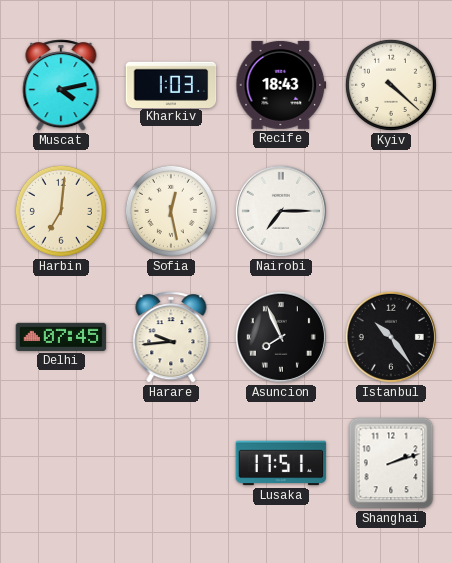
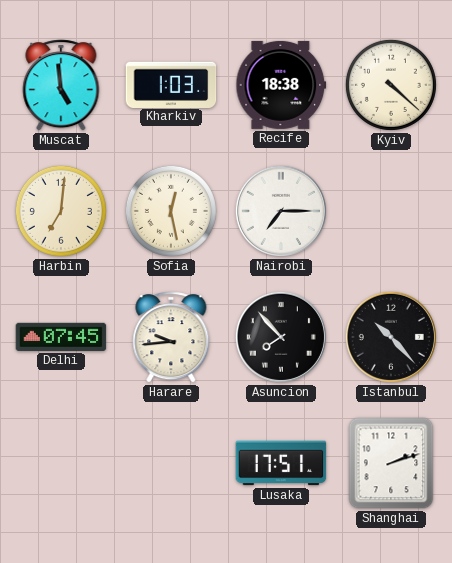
Muscat: 4:13 -> 4:59 (61, 85)
Recife: 18:43 -> 18:38 (281, 85)
Asuncion: 7:56 -> 7:53 (281, 337)
Istanbul: 10:24 -> 10:23 (391, 337)
